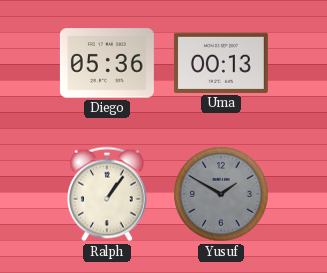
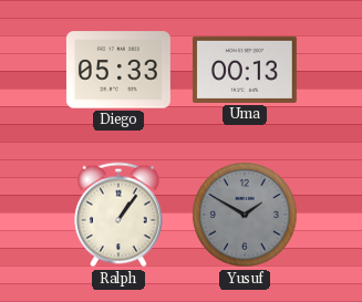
Diego: 05:36 -> 05:33 (118, 70)
